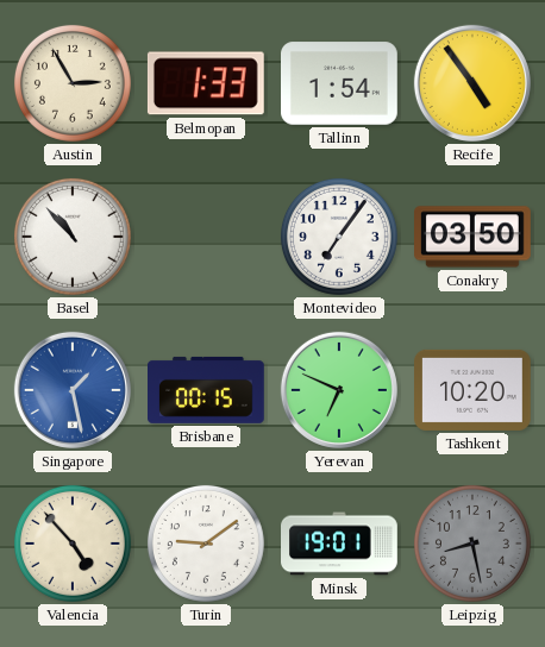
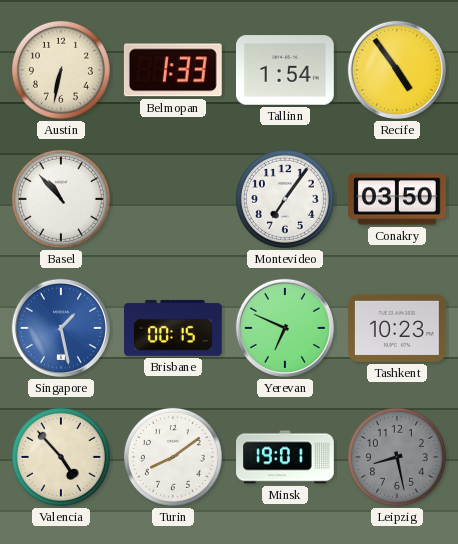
Austin: 2:55 -> 6:32 (61, 70)
Tashkent: 10:20 -> 10:23 (398, 328)
Turin: 9:09 -> 8:09 (173, 457)
